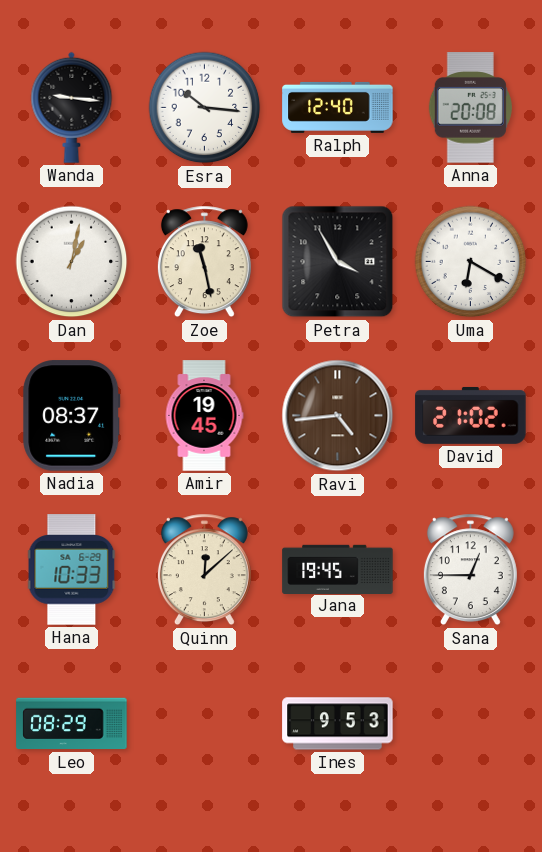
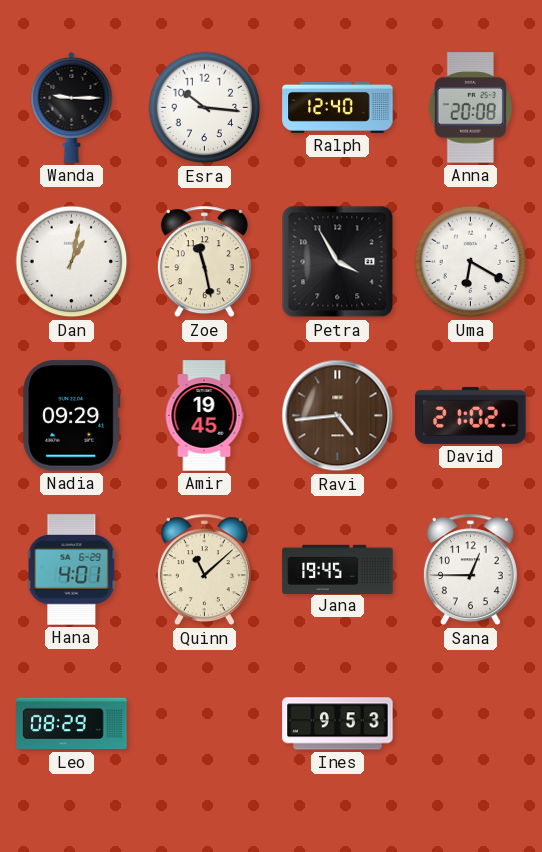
Wanda: 9:16 -> 9:15 (72, 107)
Nadia: 08:37 -> 09:29 (72, 416)
Hana: 10:33 -> 4:01 (72, 570)
Quinn: 12:08 -> 11:08 (204, 570)
